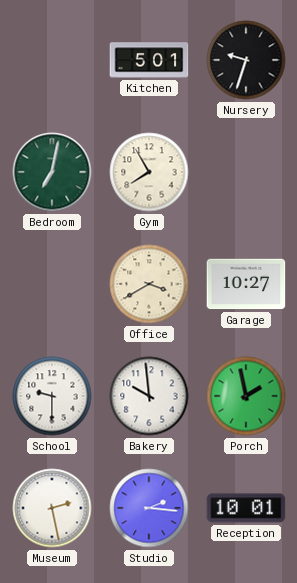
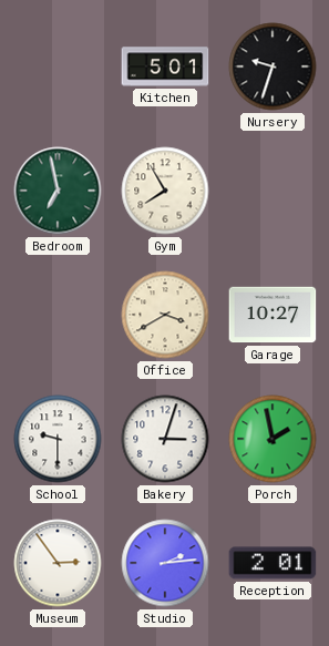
Bedroom: 7:02 -> 6:58 (58, 191)
Bakery: 9:59 -> 3:03 (165, 439)
Museum: 2:28 -> 2:54 (58, 563)
Studio: 2:16 -> 2:14 (165, 563)
Reception: 10:01 -> 2:01 (273, 563)
